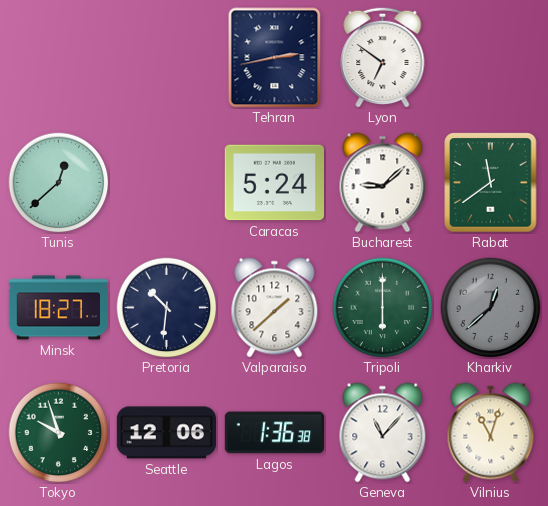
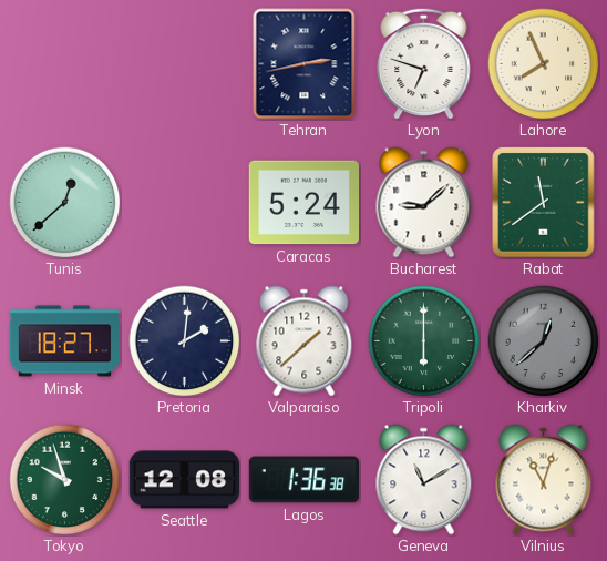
Lyon: 6:51 -> 6:48 (424, 63)
Lahore: none -> 7:56 (544, 64)
Pretoria: 10:31 -> 2:01 (185, 341)
Seattle: 12:06 -> 12:08 (184, 480)
Geneva: 11:07 -> 11:10 (424, 480)
